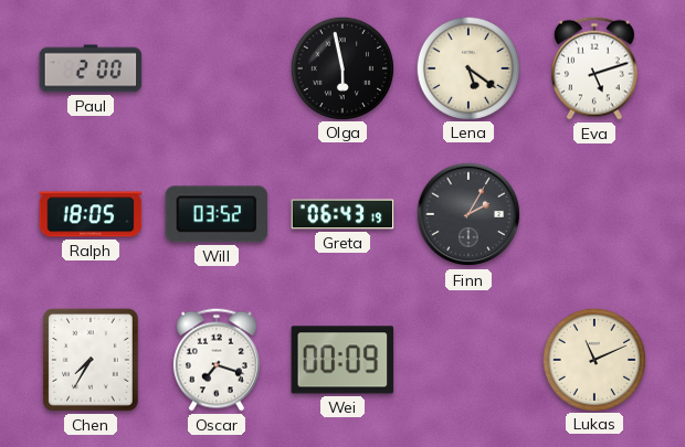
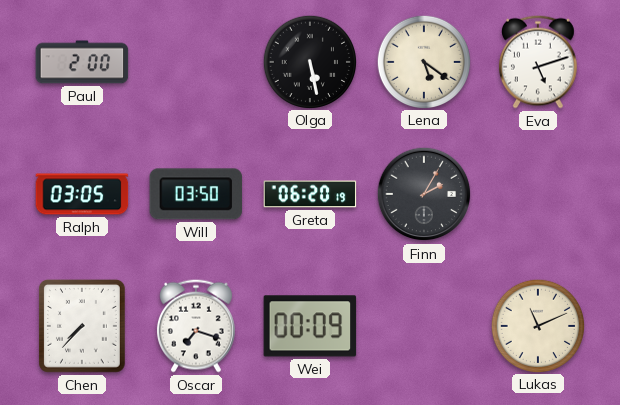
Olga: 5:58 -> 5:28 (309, 61)
Ralph: 18:05 -> 03:05 (82, 194)
Will: 03:52 -> 03:50 (196, 194)
Greta: 06:43 -> 06:20 (310, 194)
Chen: 7:35 -> 7:37 (82, 326)
